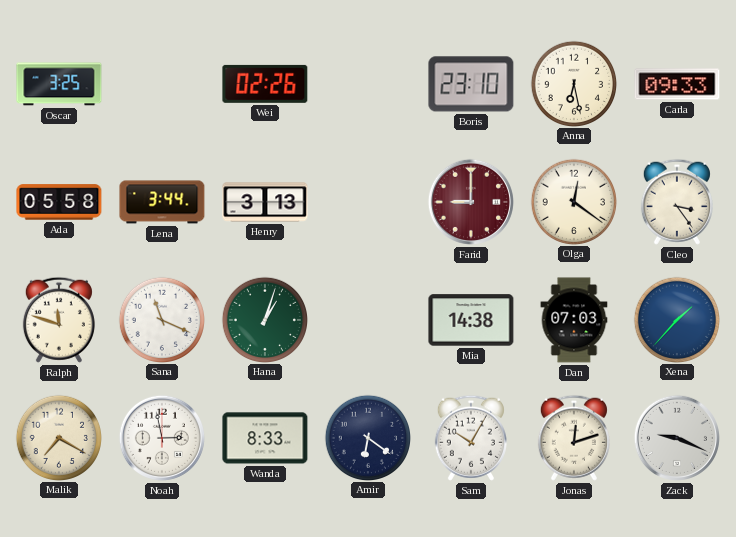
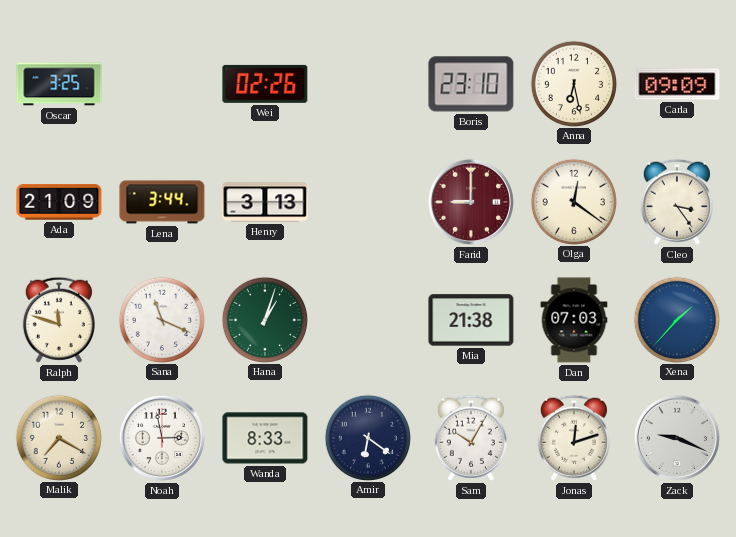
Carla: 09:33 -> 09:09 (677, 84)
Ada: 05:58 -> 21:09 (59, 202)
Mia: 14:38 -> 21:38 (471, 320)
